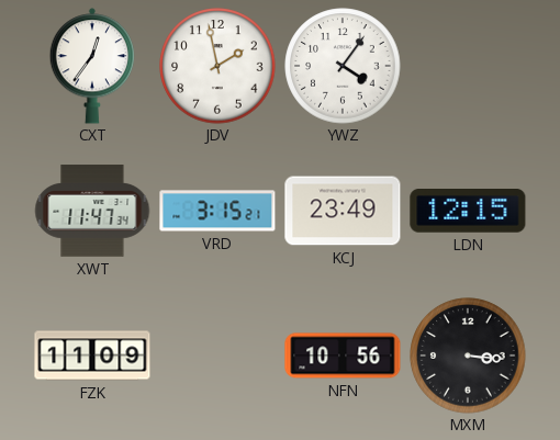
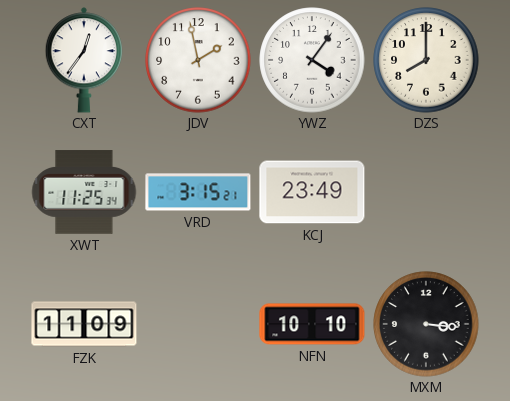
DZS: none -> 8:00 (426, 60)
XWT: 11:47 -> 11:25 (84, 192)
LDN: 12:15 -> none (468, 212)
NFN: 10:56 -> 10:10 (312, 324)
